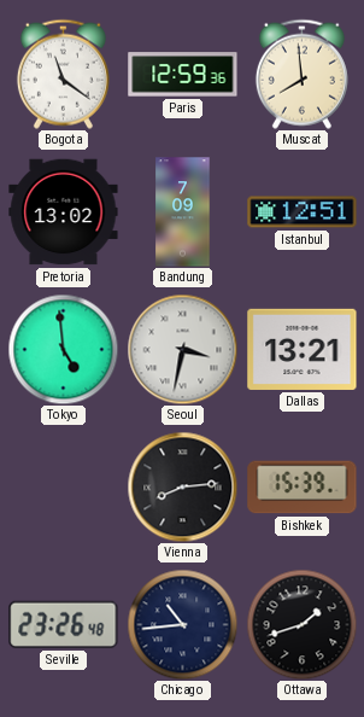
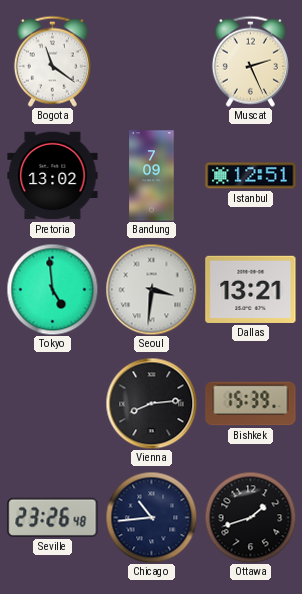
Paris: 12:59 -> none (183, 75)
Muscat: 7:59 -> 2:26 (250, 61)
Seoul: 3:32 -> 3:31 (151, 289)
